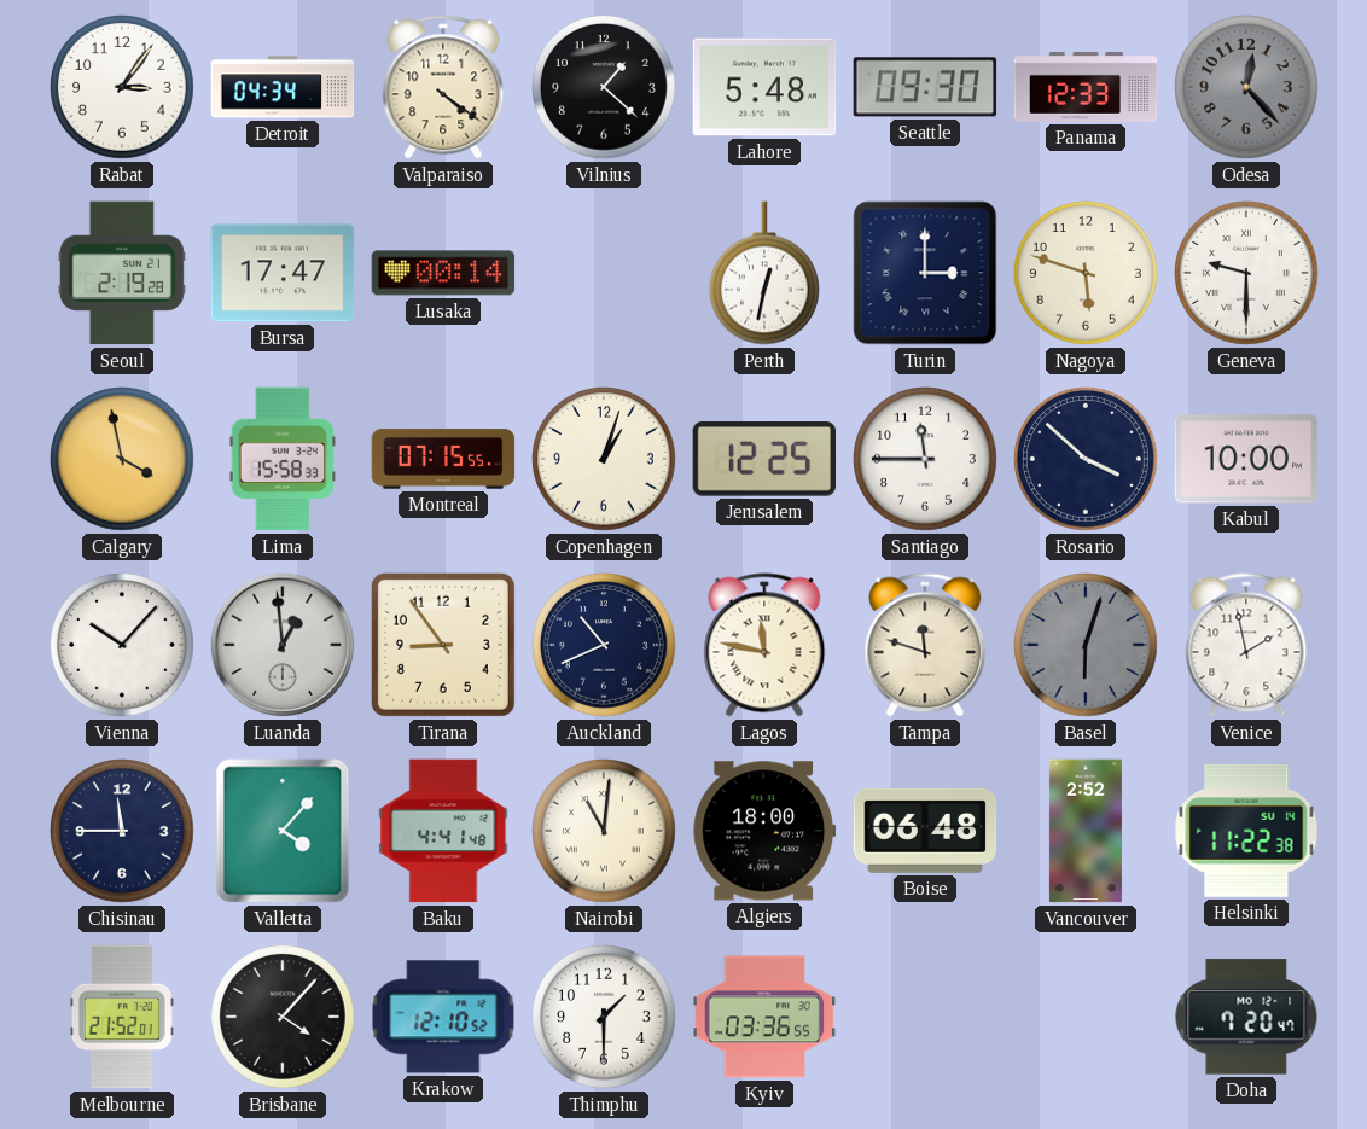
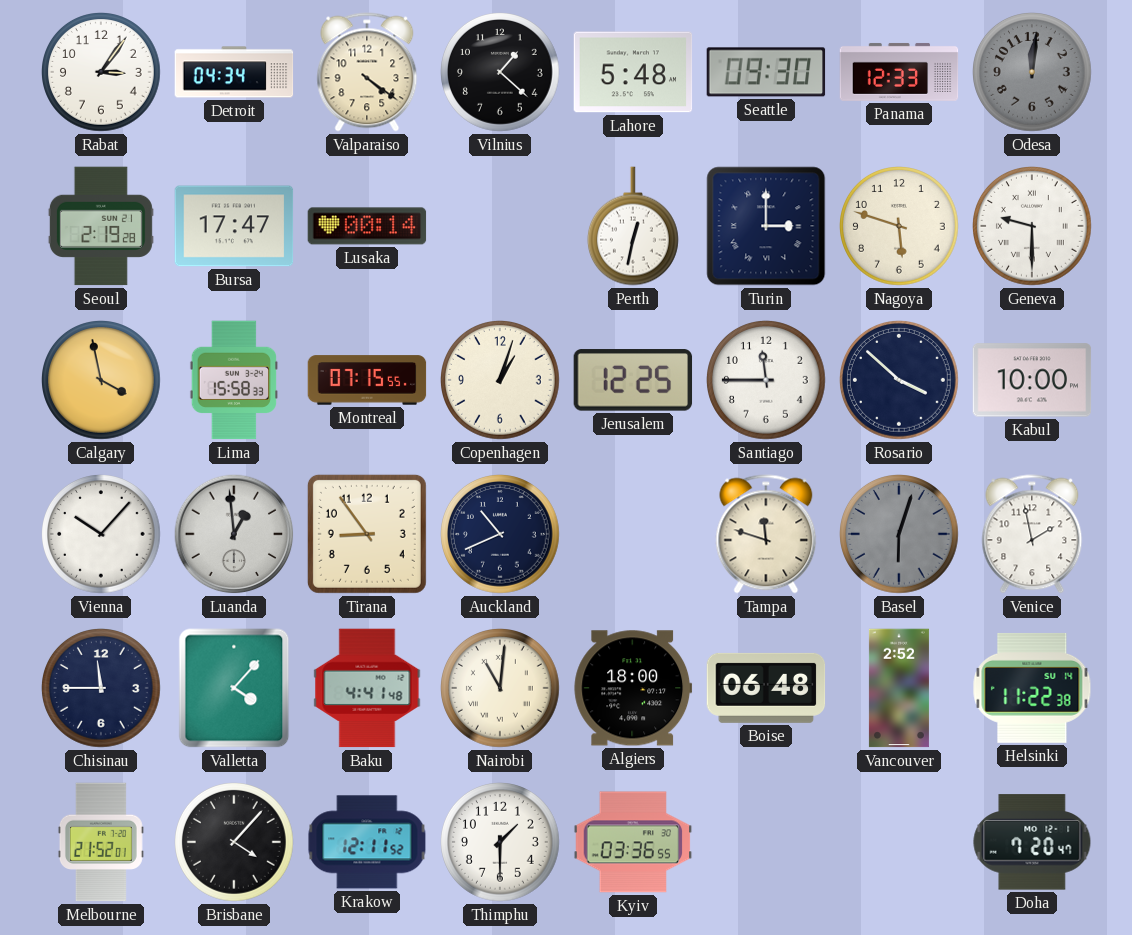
Odesa: 12:23 -> 12:01 (1033, 73)
Lagos: 11:47 -> none (764, 645)
Krakow: 12:10 -> 12:11 (367, 842)
